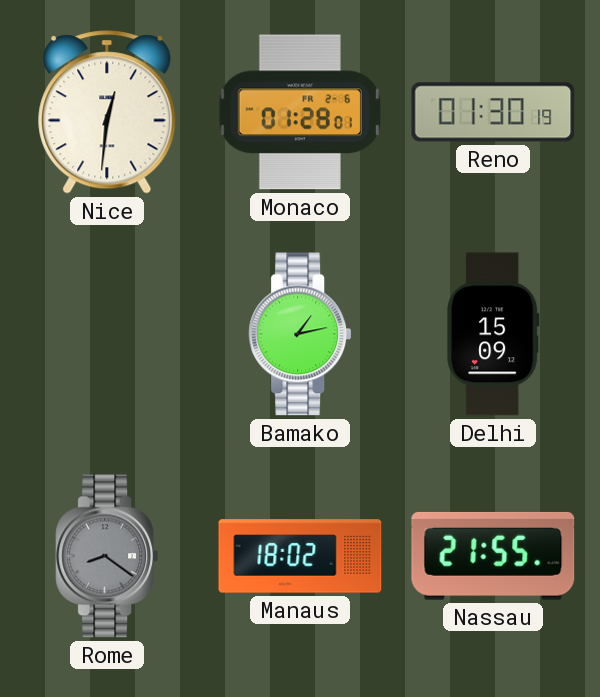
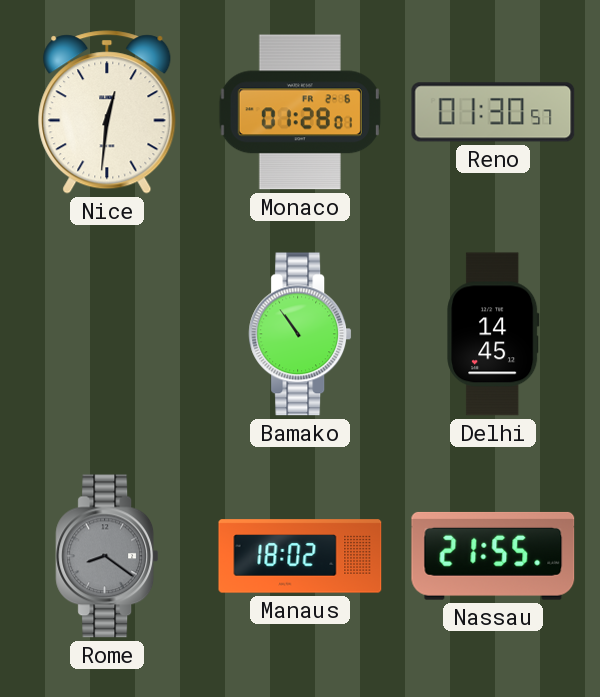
Reno: 01:30:19 -> 01:30:57 (493, 112)
Bamako: 1:13 -> 10:54 (300, 334)
Delhi: 15:09 -> 14:45 (493, 334)
